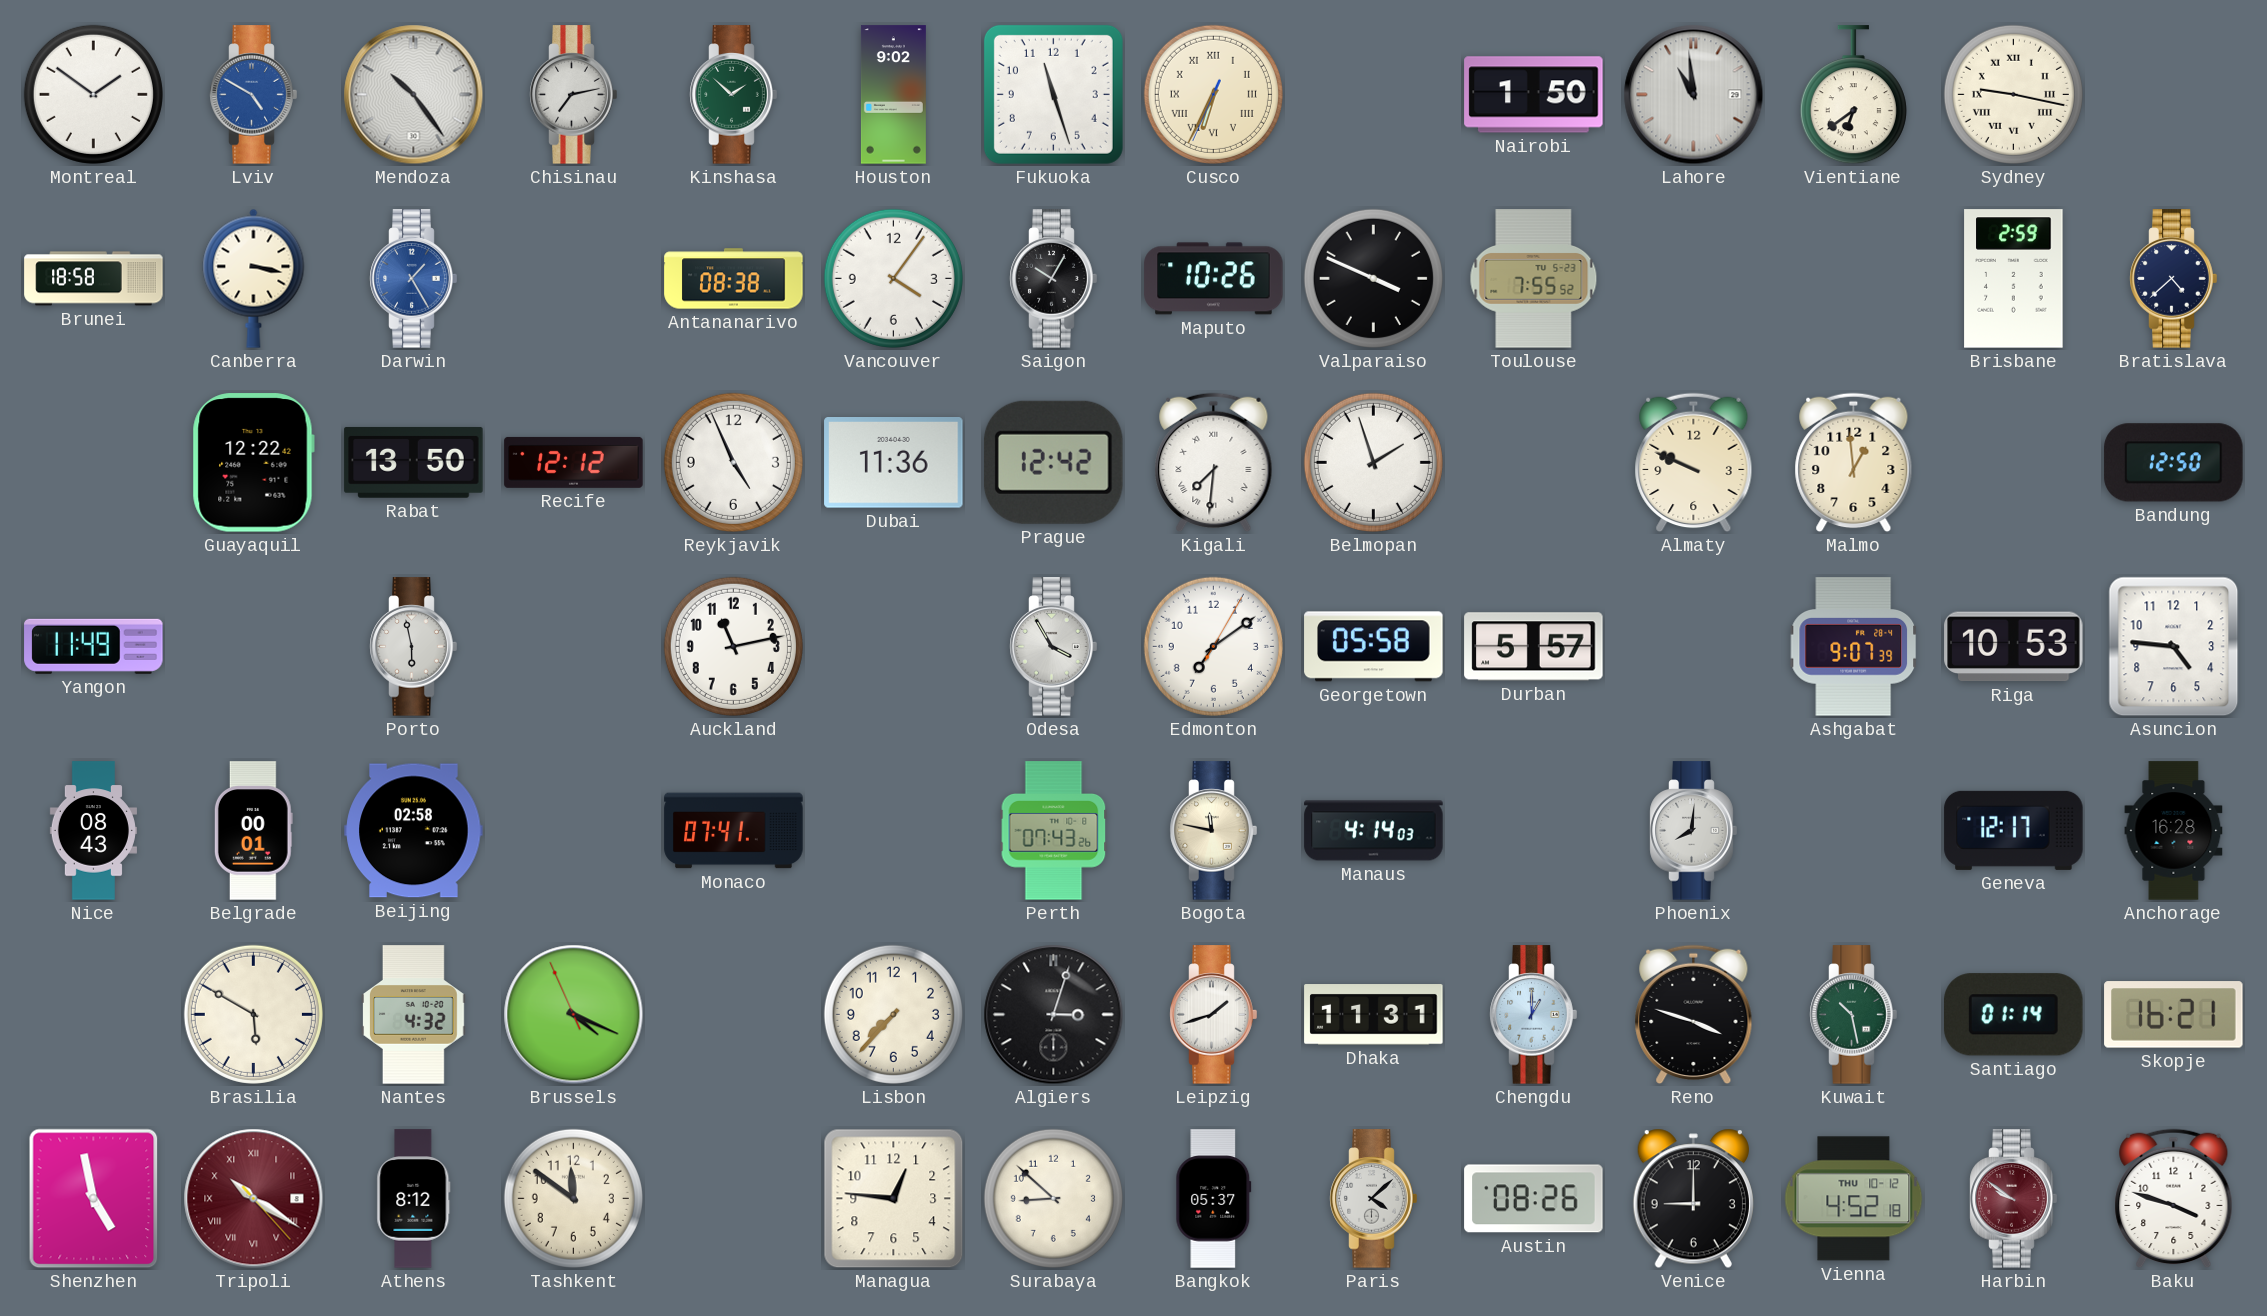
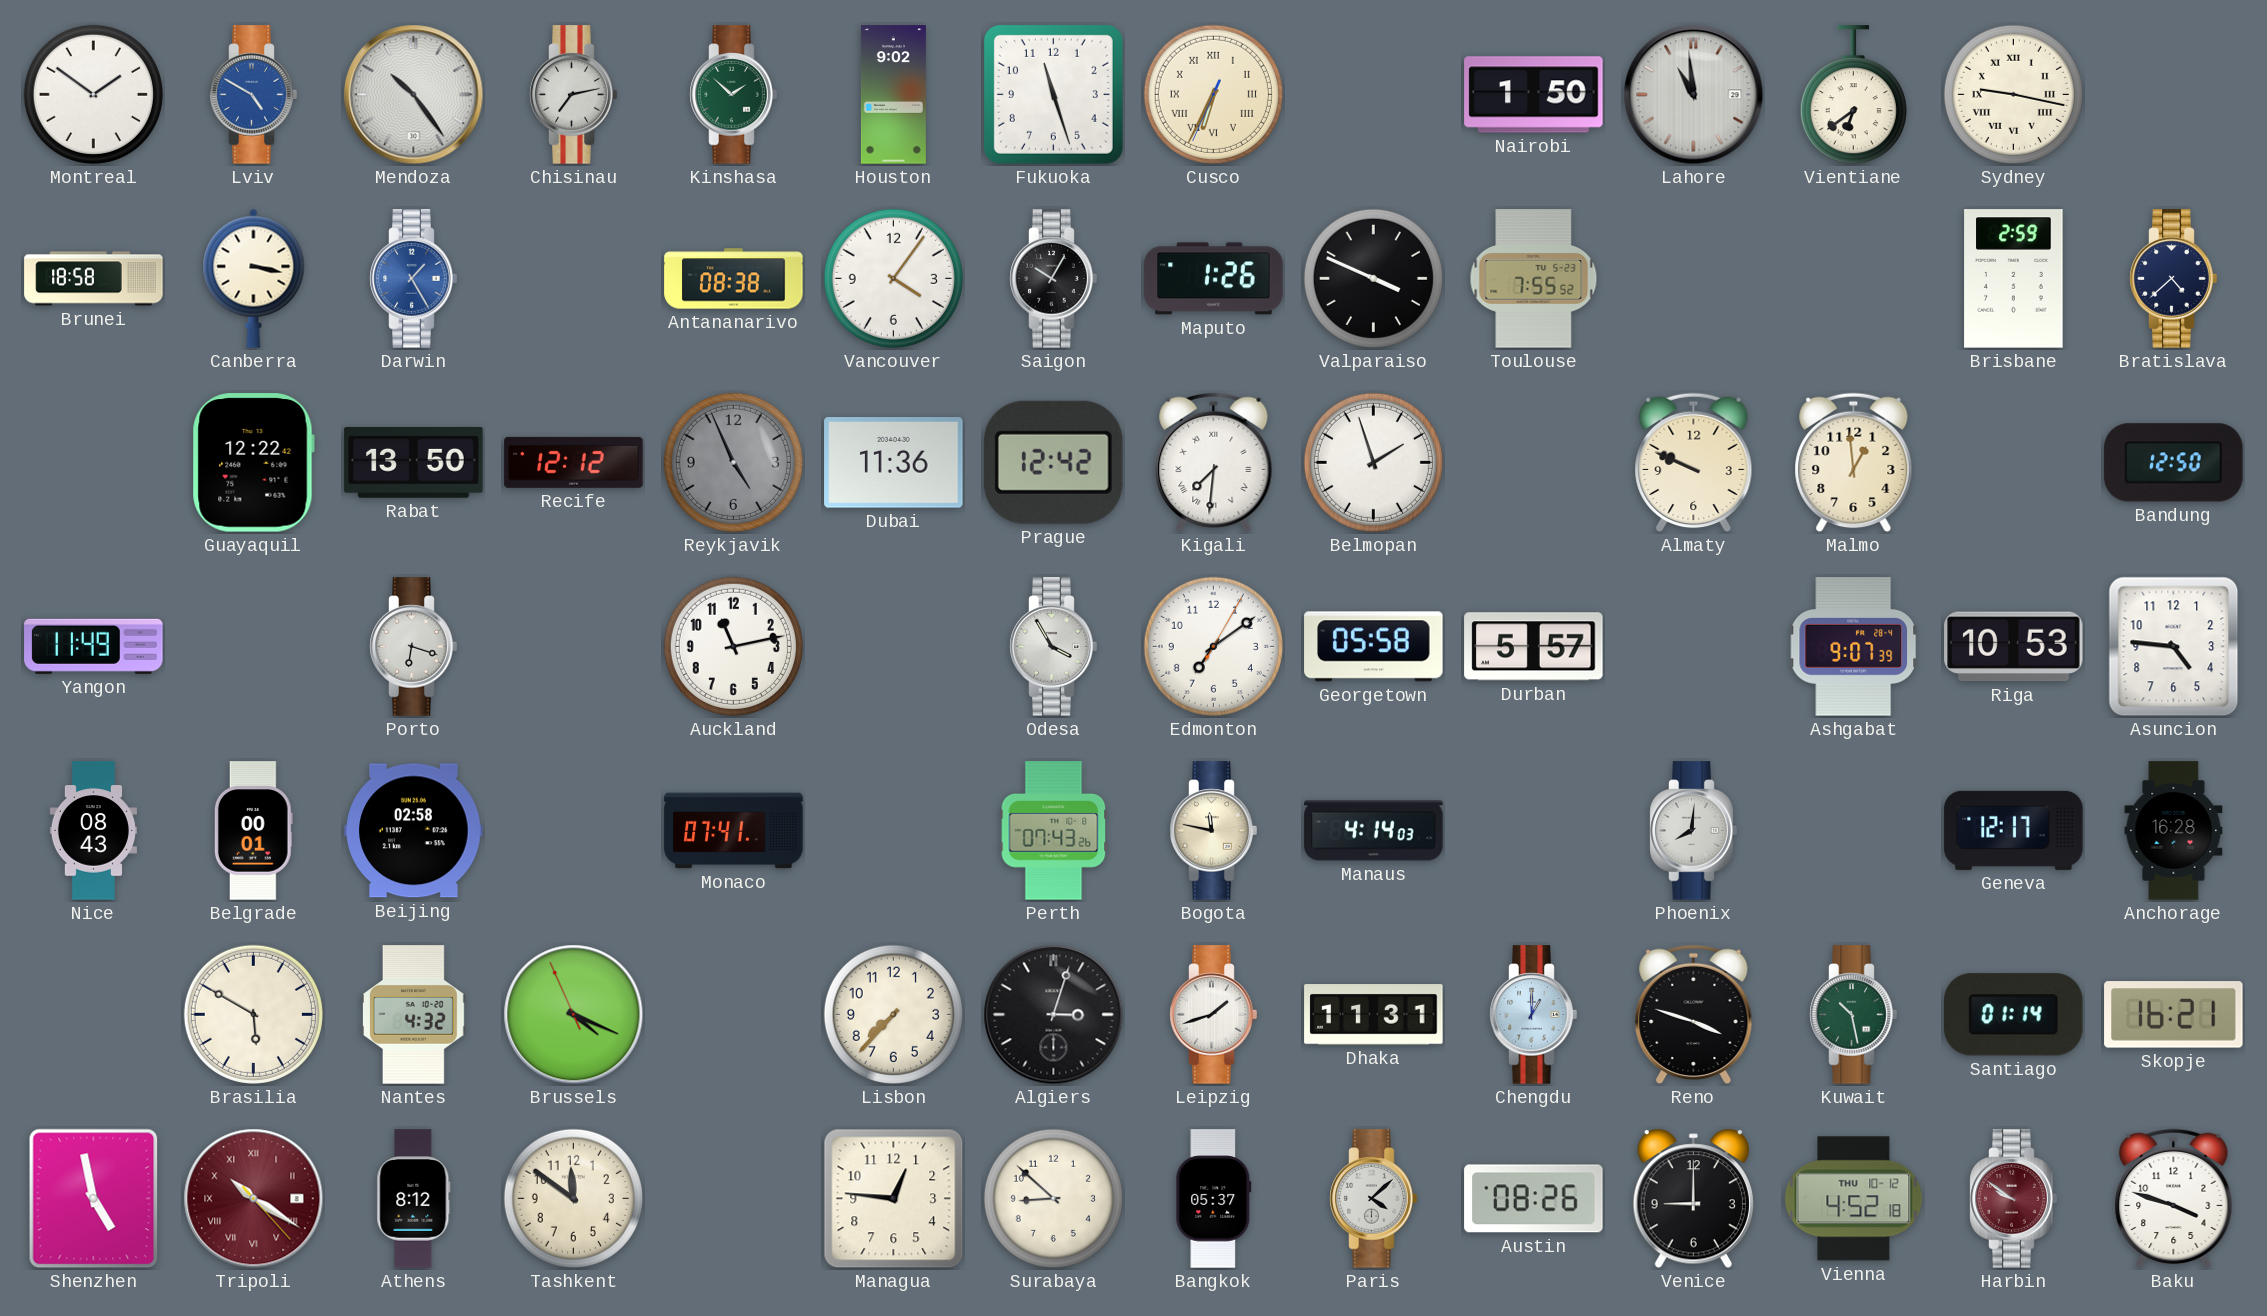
Maputo: 10:26 -> 1:26 (1214, 279)
Reykjavik dial: white -> grey (733, 462)
Porto: 5:58 -> 6:18 (414, 647)
